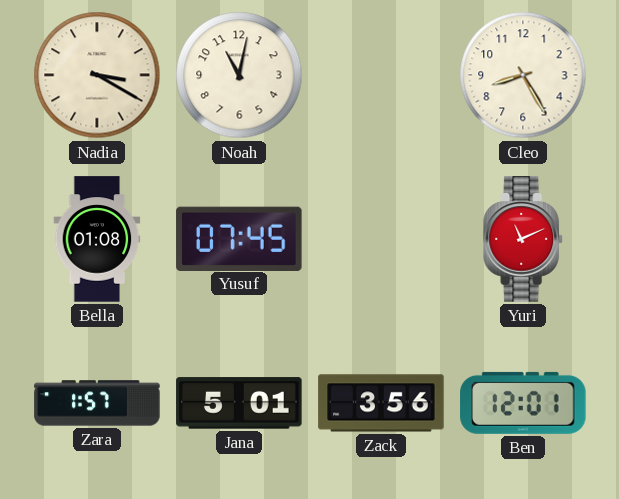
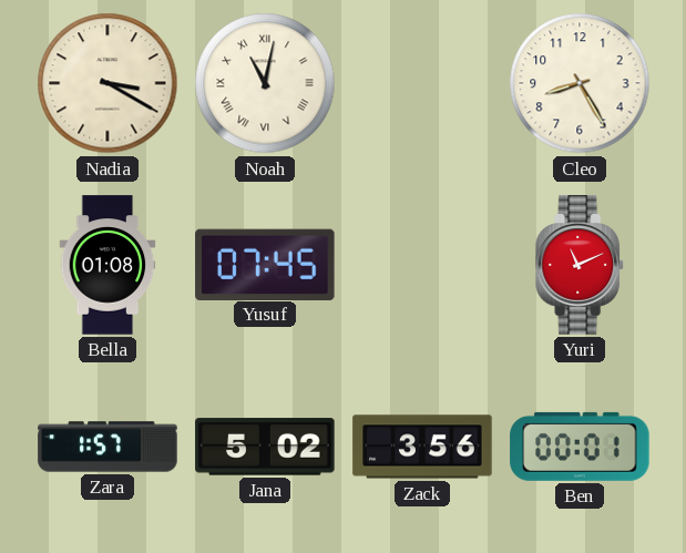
Noah numerals: Arabic -> Roman (265, 83)
Jana: 5:01 -> 5:02 (265, 447)
Ben: 12:01 -> 00:01 (580, 447)
